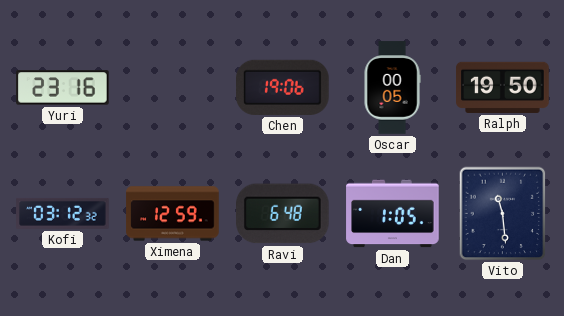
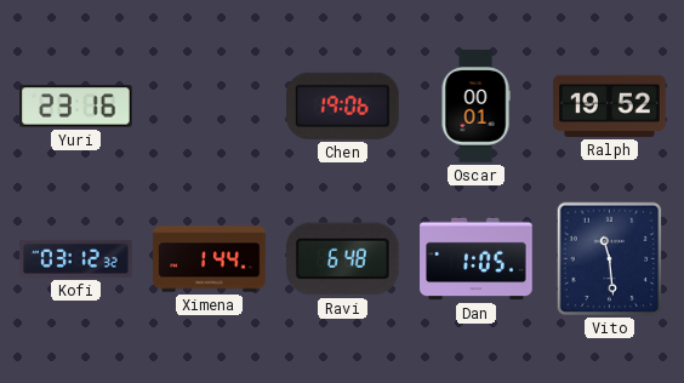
Oscar: 00:05 -> 00:01 (475, 107)
Ralph: 19:50 -> 19:52 (610, 105)
Ximena: 12:59 -> 1:44 (210, 259)
